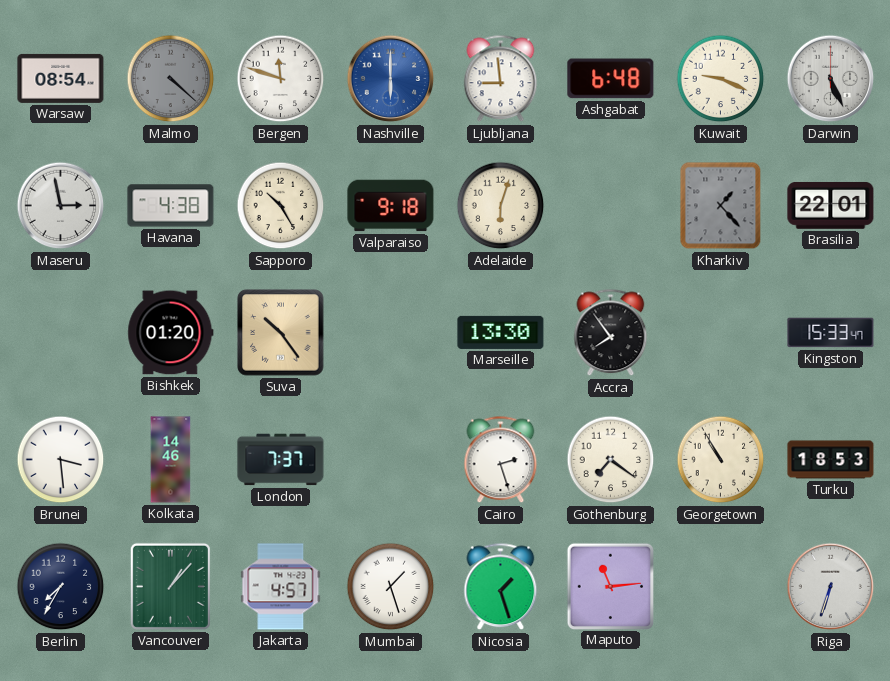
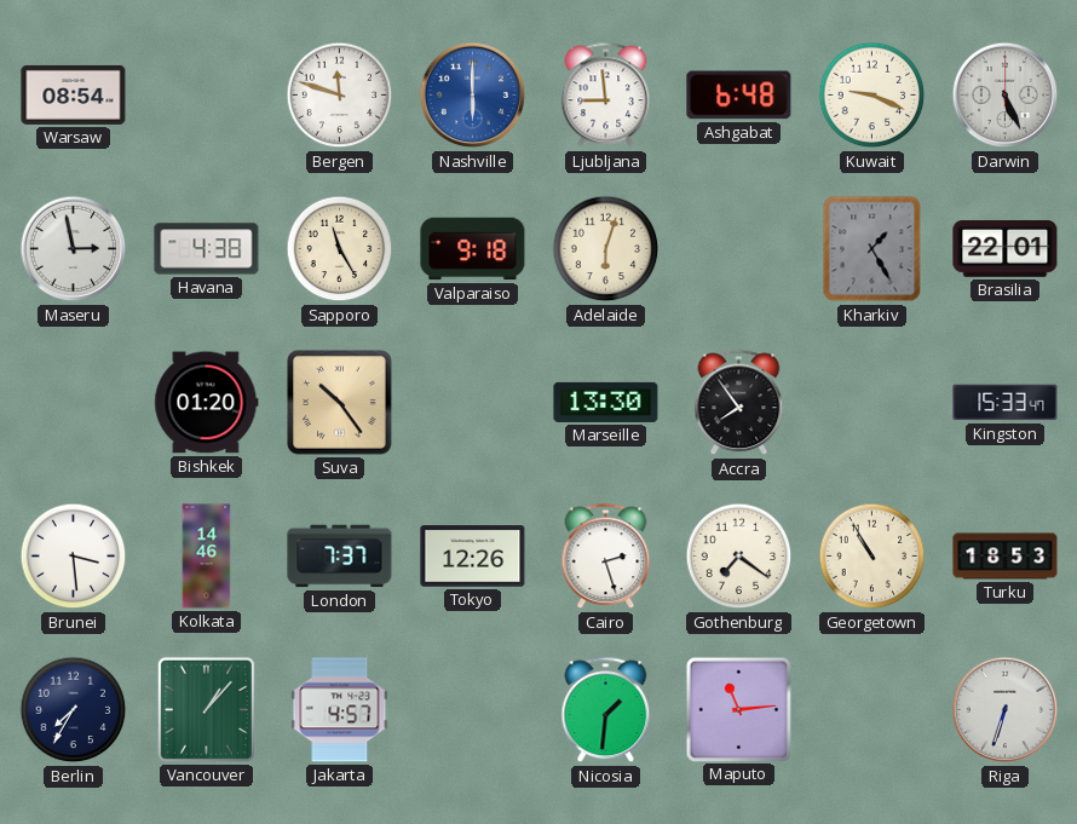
Malmo: 4:22 -> none (171, 79)
Sapporo: 10:25 -> 11:25 (340, 249)
Kharkiv: 1:23 -> 1:25 (872, 249)
Tokyo: none -> 12:26 (473, 557)
Mumbai: 1:27 -> none (391, 587)
Nicosia: 1:27 -> 1:31 (606, 710)
